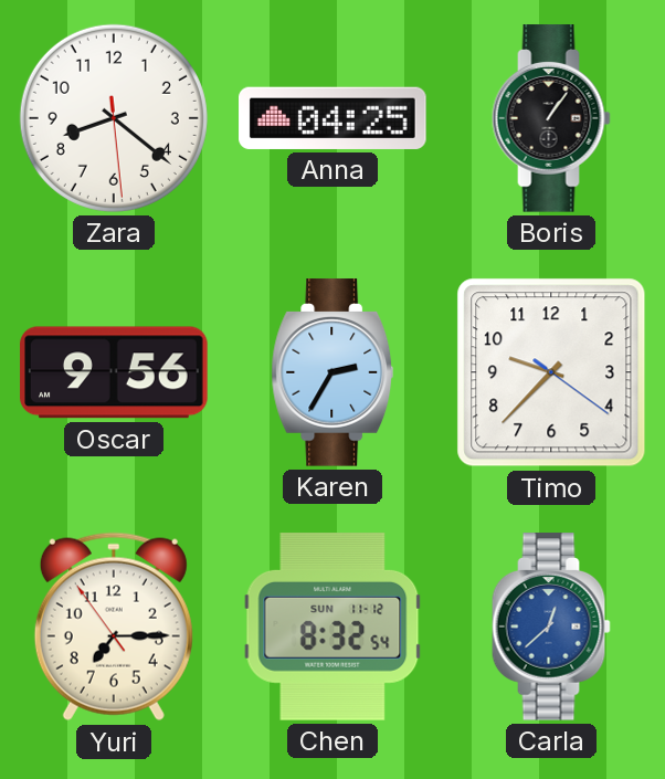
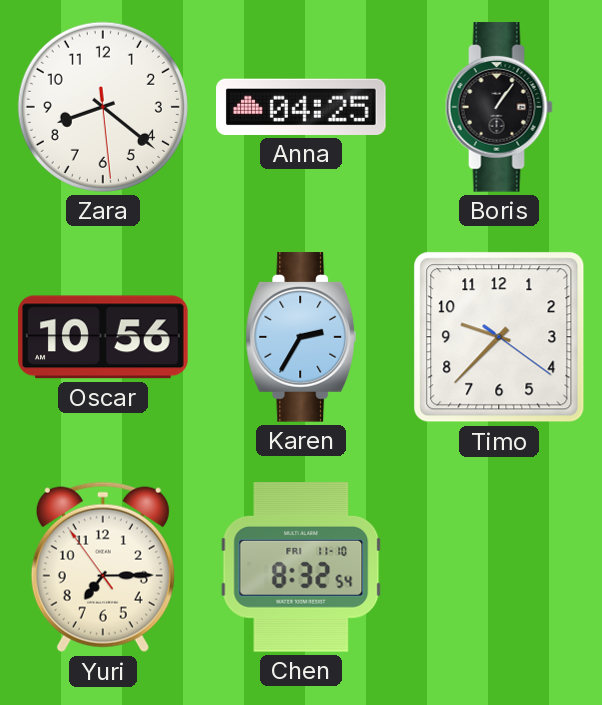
Oscar: 9:56 -> 10:56 (103, 337)
Chen date: SUN 11-12 -> FRI 11-10 (301, 567)
Carla: 12:38 -> none (551, 627)
